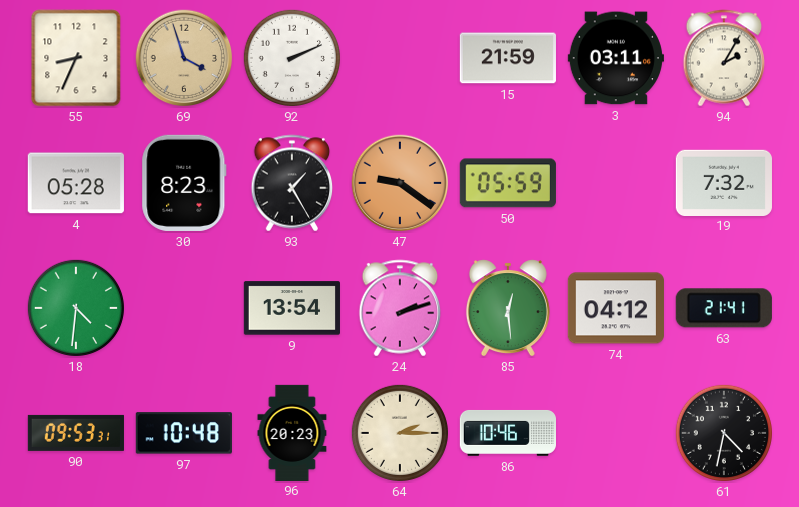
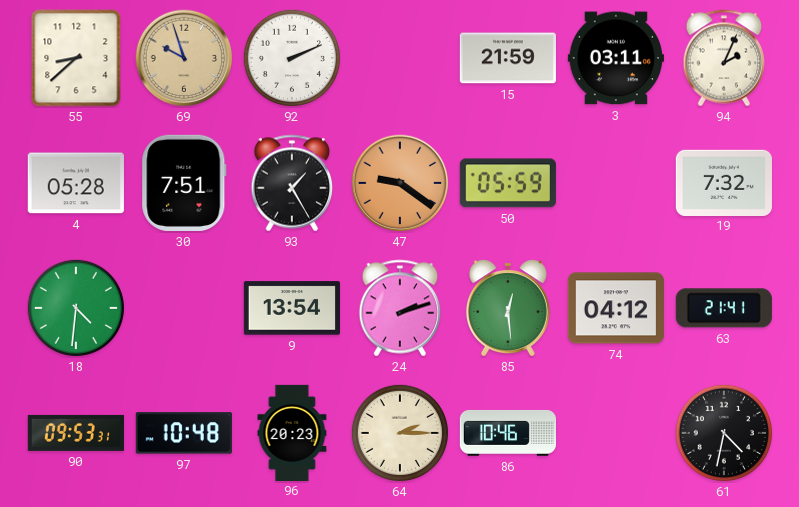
55: 8:34 -> 8:38 (76, 58)
69: 3:57 -> 9:57 (184, 58)
94: 2:05 -> 2:04 (724, 58)
30: 8:23 -> 7:51 (184, 183)
